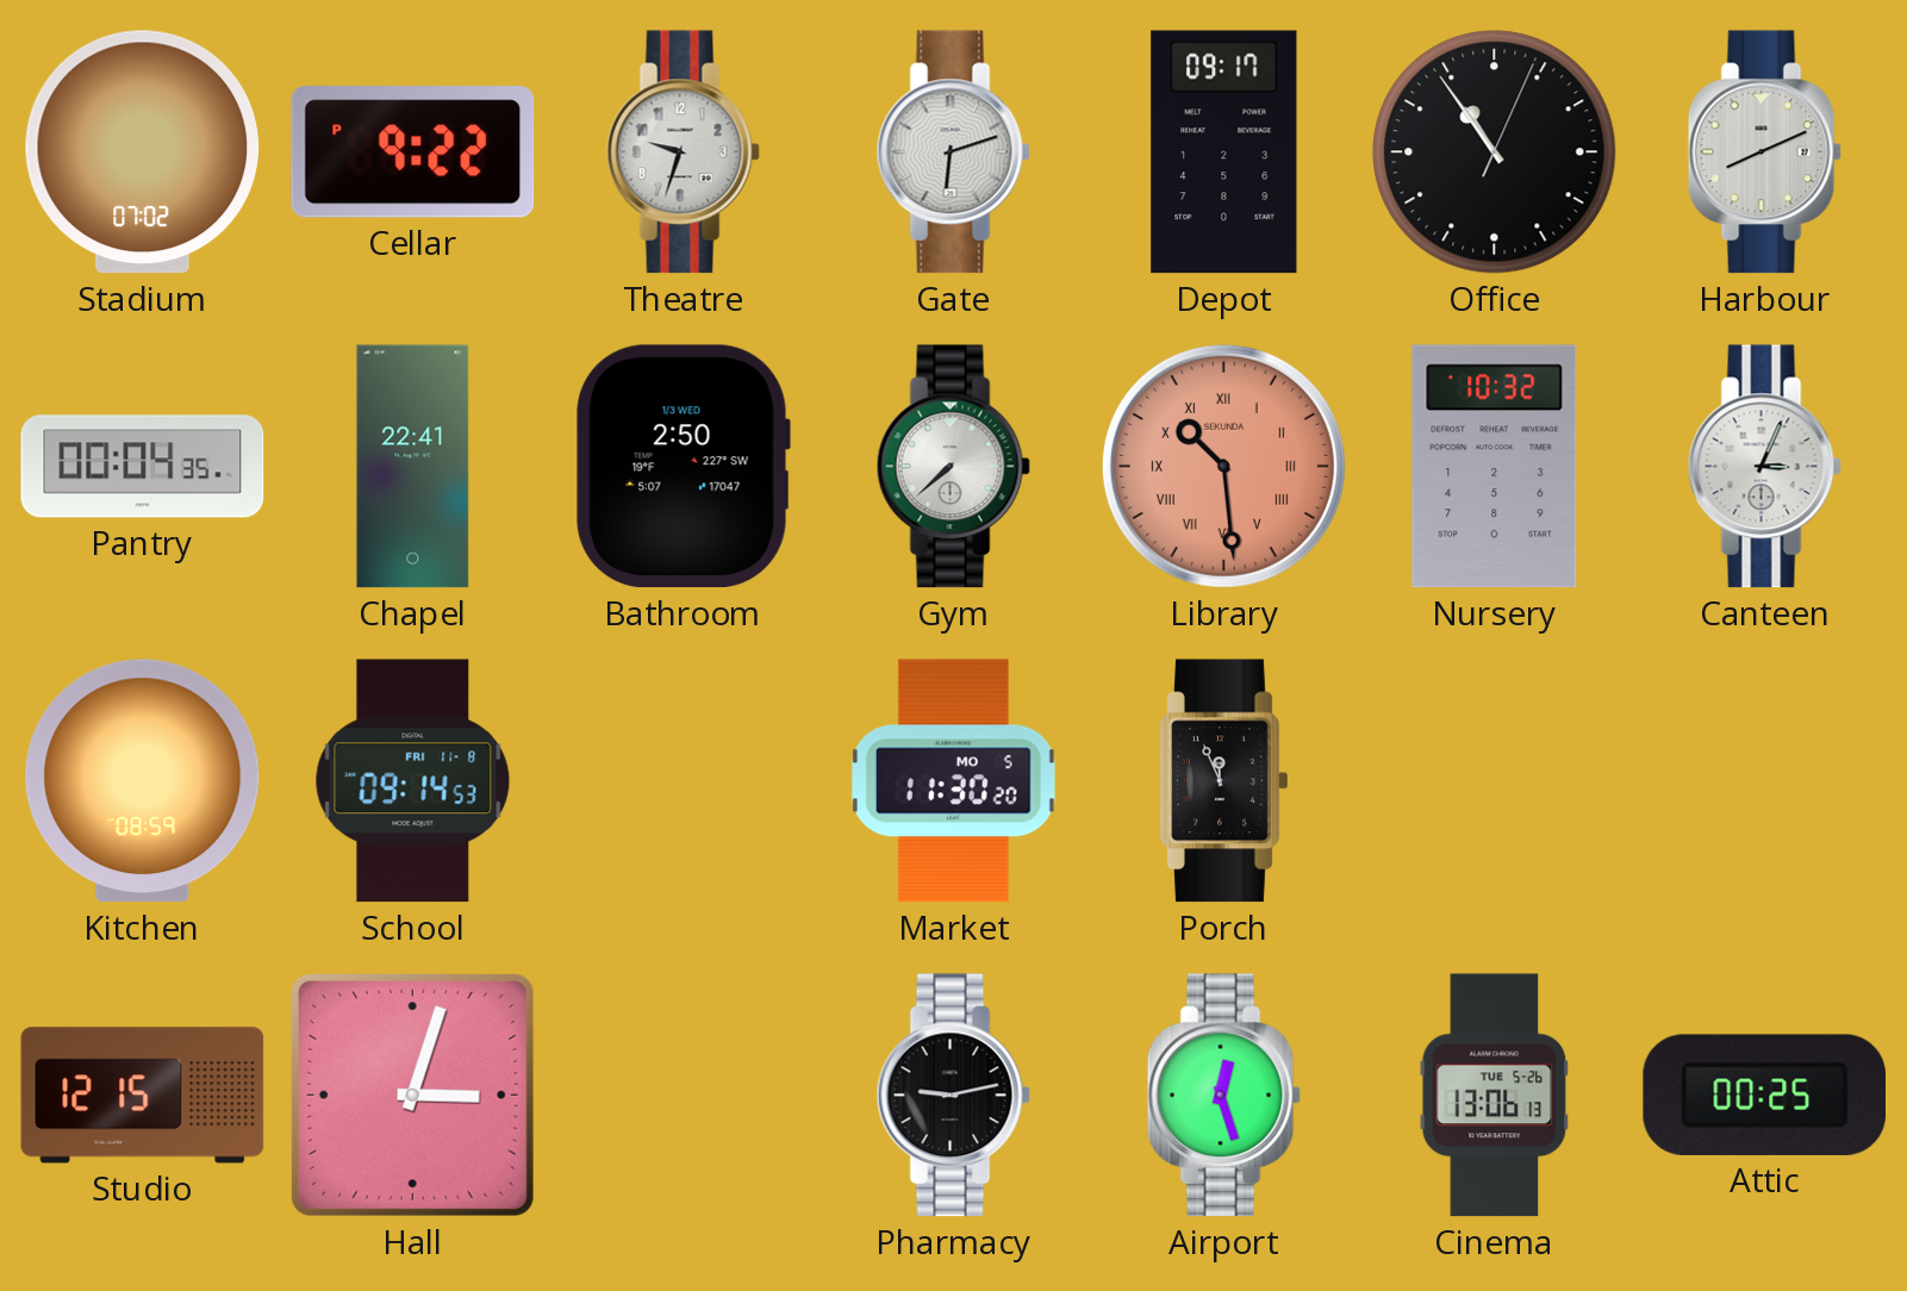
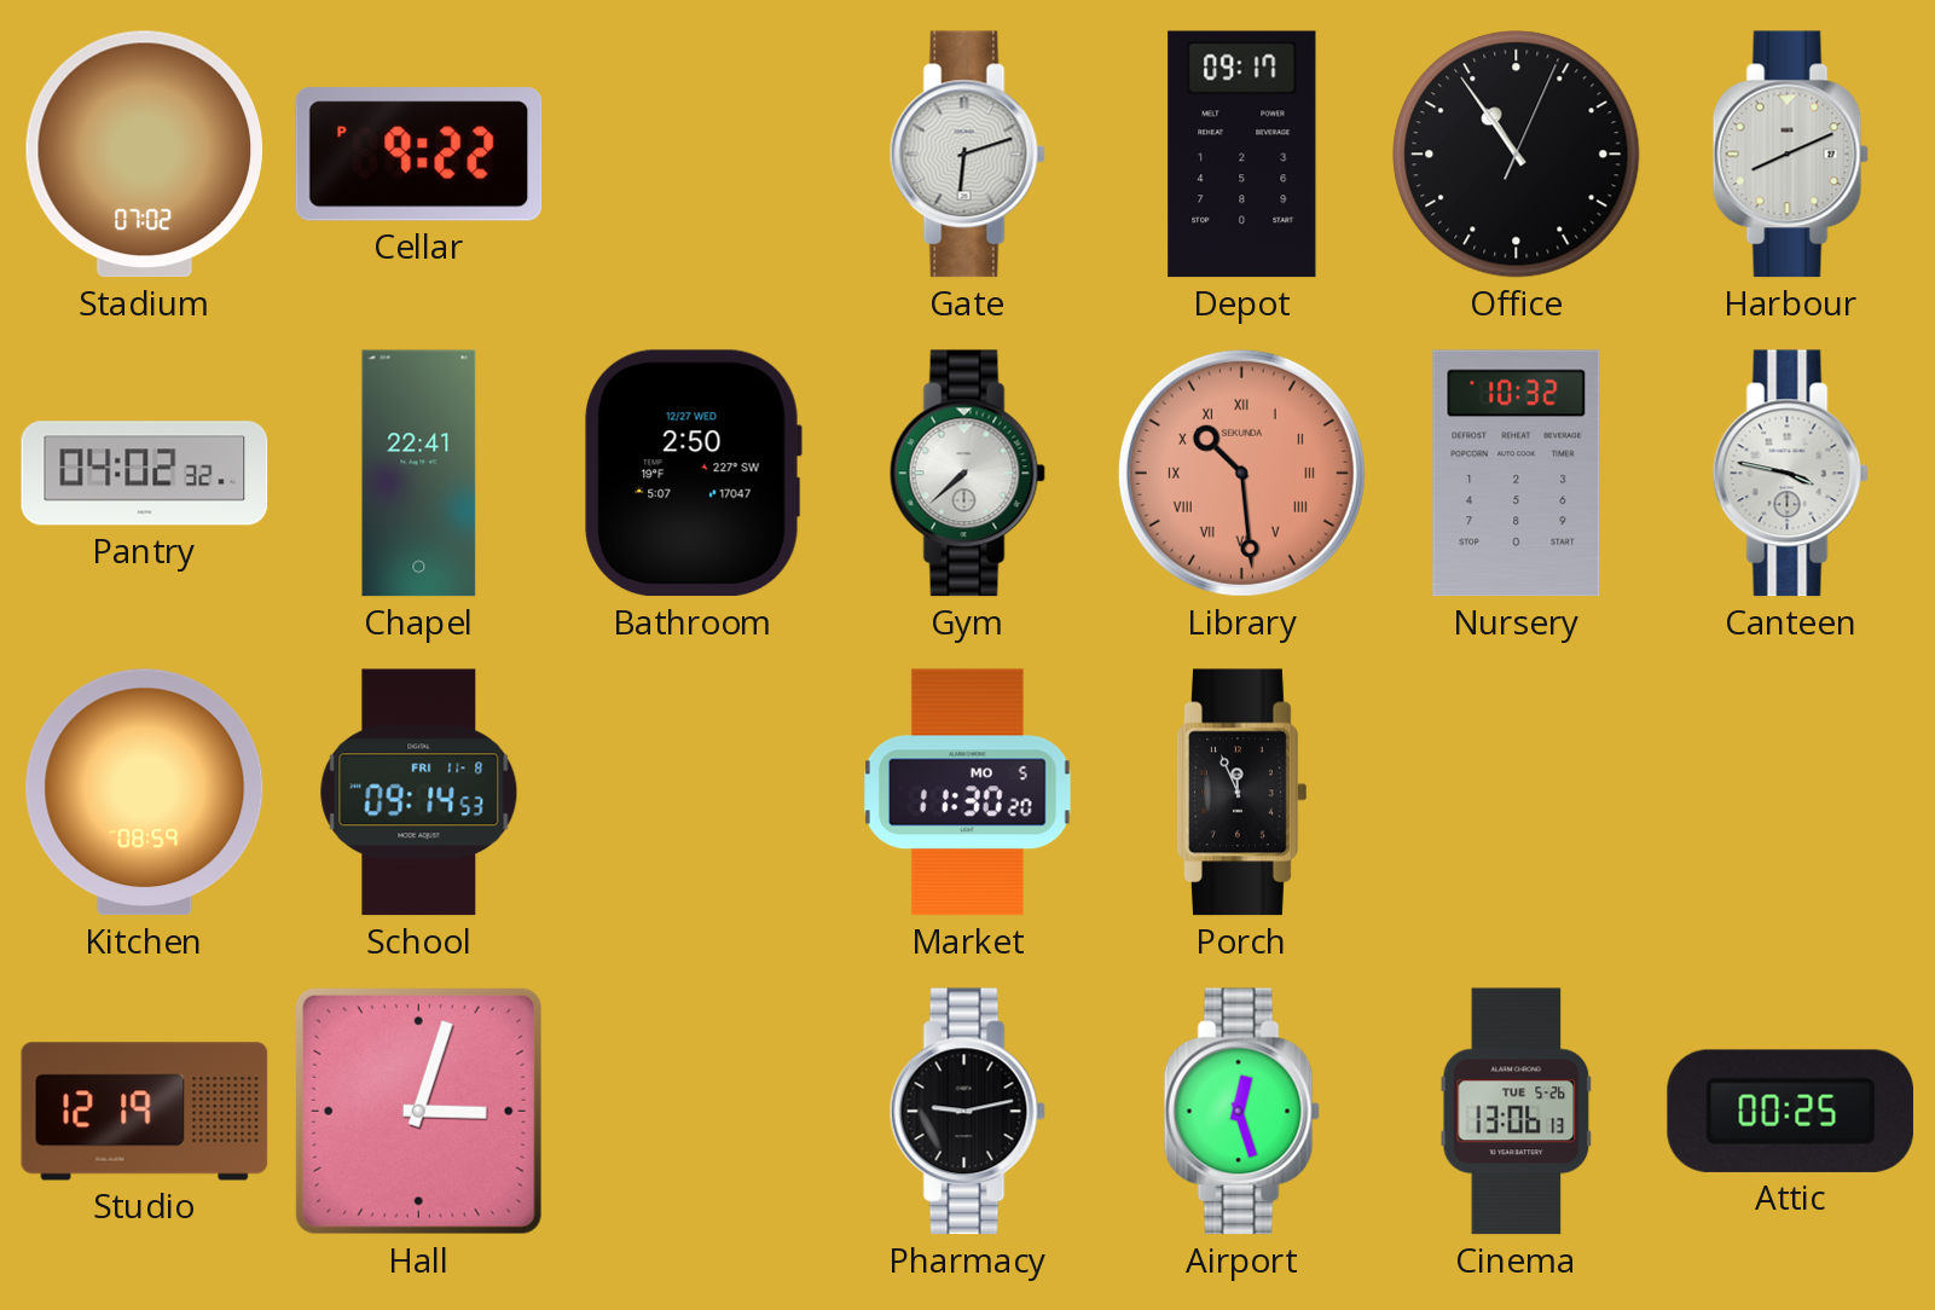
Theatre: 9:33 -> none (683, 152)
Pantry: 00:04 -> 04:02 (145, 474)
Bathroom date: 1/3 WED -> 12/27 WED (693, 474)
Canteen: 3:04 -> 3:47 (1790, 474)
Studio: 12:15 -> 12:19 (145, 1112)
